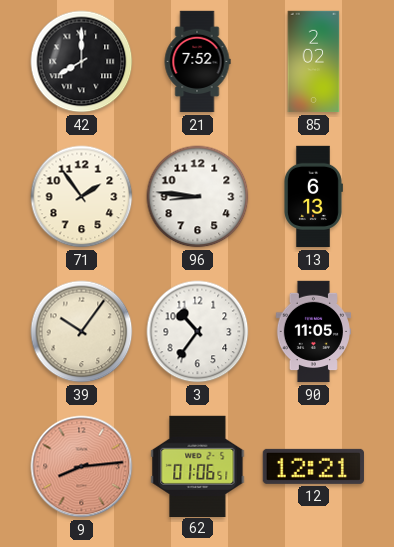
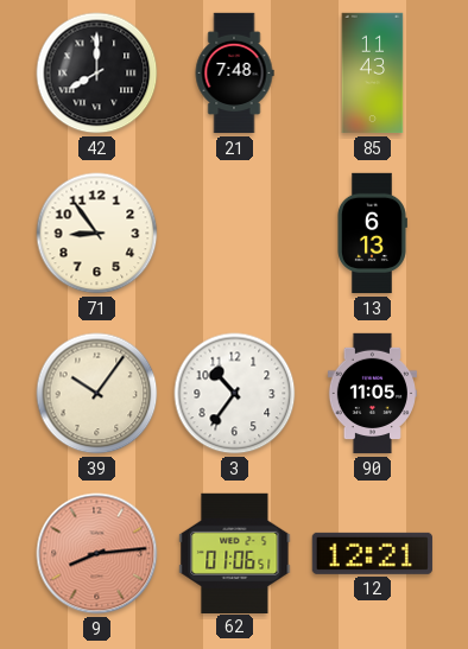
21: 7:52 -> 7:48 (234, 74)
85: 2:02 -> 11:43 (373, 74)
71: 1:54 -> 8:54 (97, 234)
96: 8:46 -> none (198, 197)
